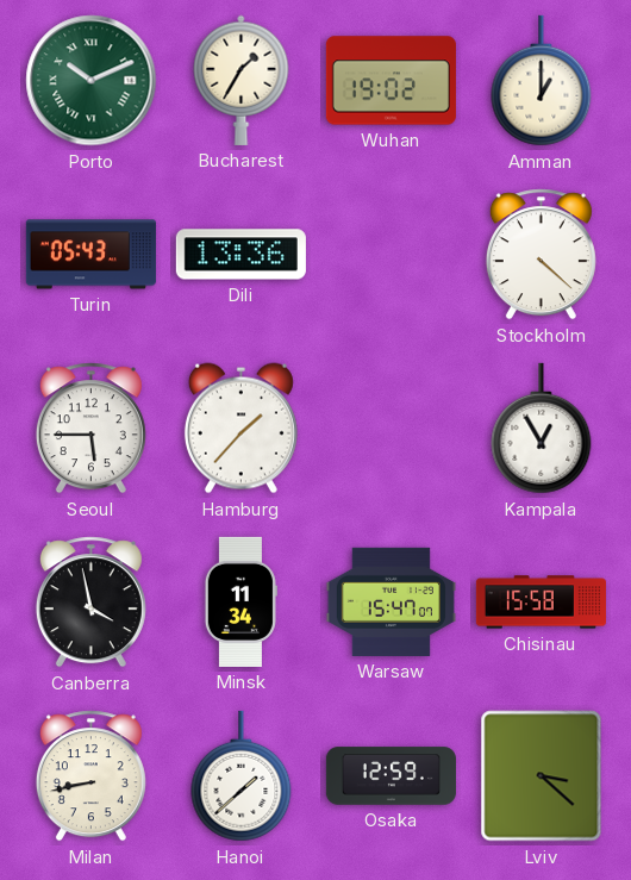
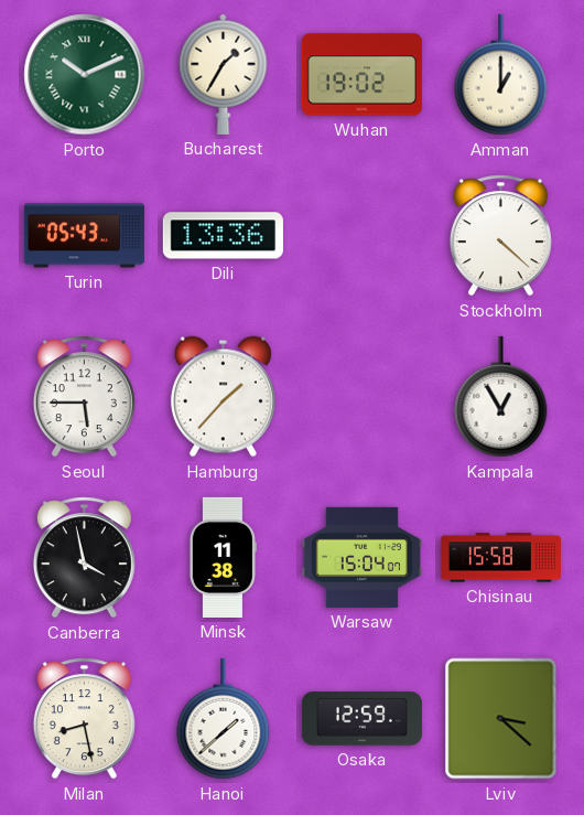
Minsk: 11:34 -> 11:38 (223, 557)
Warsaw: 15:47 -> 15:04 (361, 557)
Milan: 8:43 -> 8:28 (84, 719)
